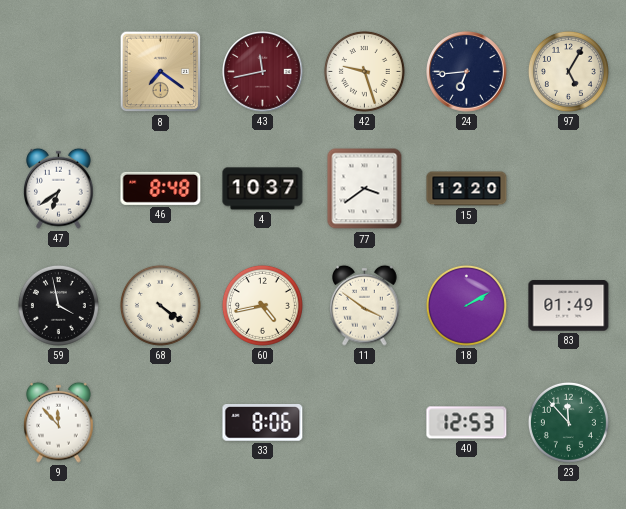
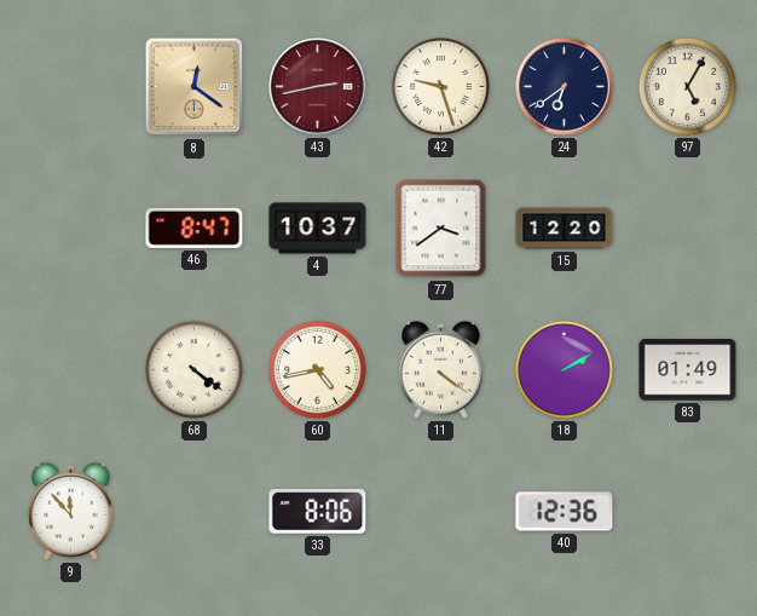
8: 7:21 -> 12:21 (195, 87)
43: 11:43 -> 2:43 (318, 87)
24: 6:44 -> 6:39 (565, 87)
47: 6:39 -> none (59, 188)
46: 8:48 -> 8:47 (195, 228)
59: 3:58 -> none (58, 305)
11: 3:51 -> 4:21 (441, 369)
40: 12:53 -> 12:36 (565, 512)
23: 11:53 -> none (568, 422)
